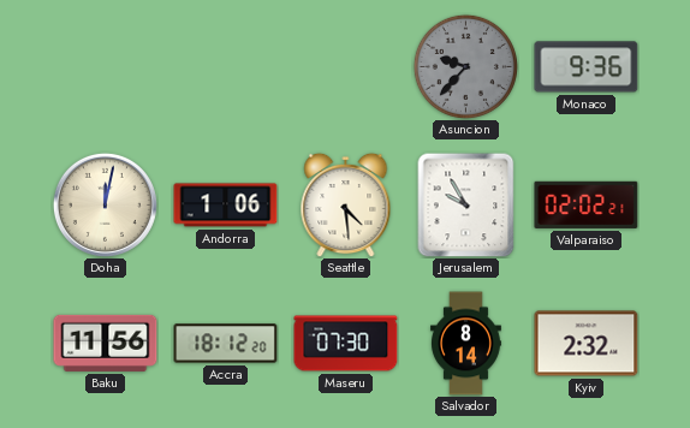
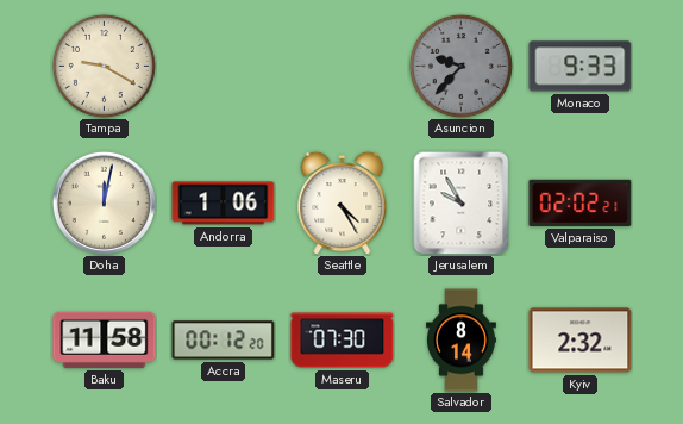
Tampa: none -> 9:20 (104, 66)
Monaco: 9:36 -> 9:33 (581, 67)
Seattle: 4:29 -> 4:25 (343, 202)
Baku: 11:56 -> 11:58 (105, 339)
Accra: 18:12 -> 00:12 (224, 341)
